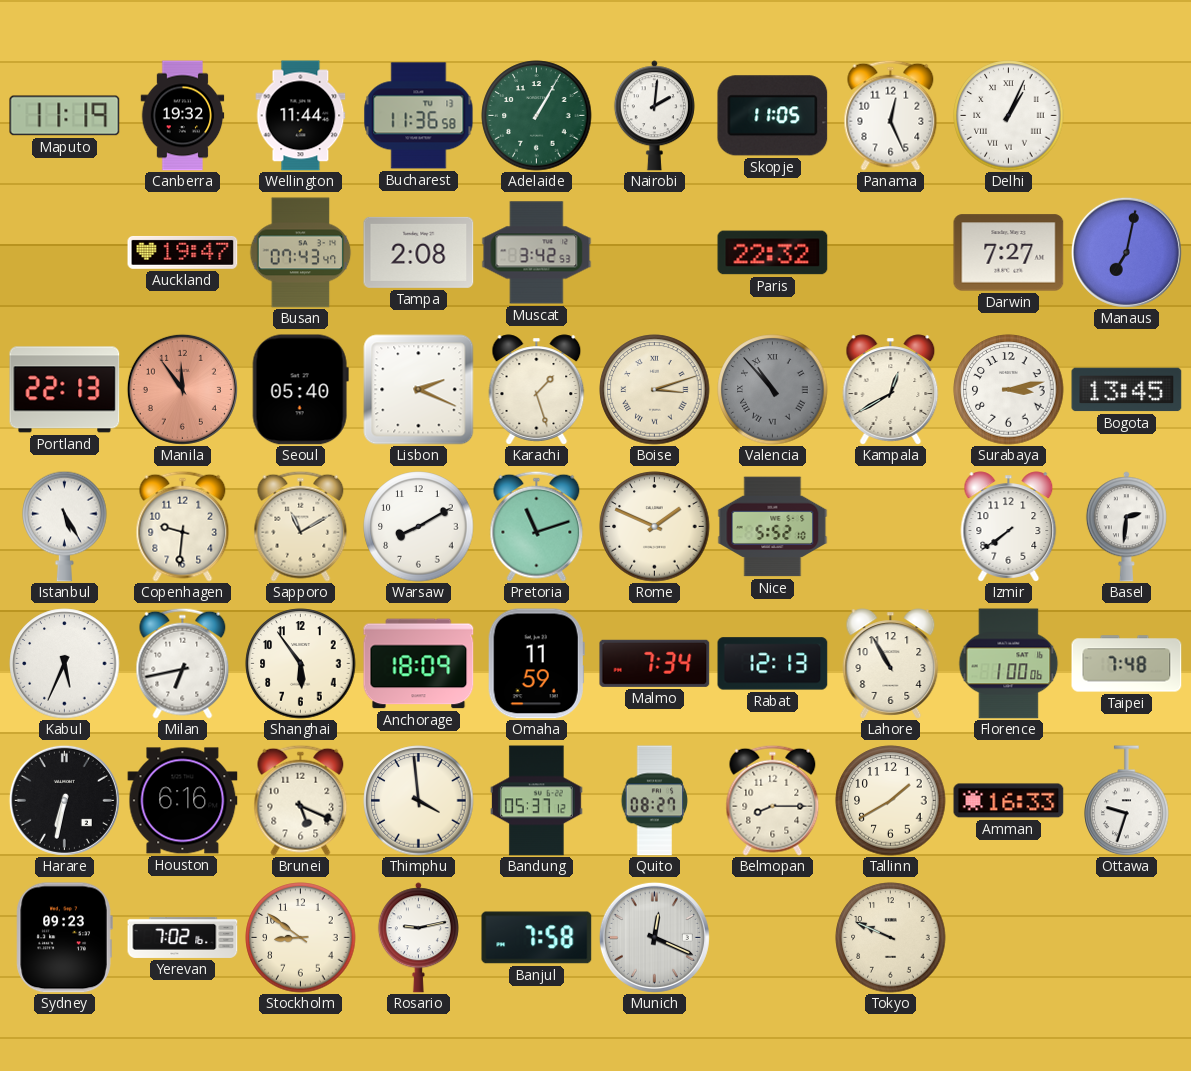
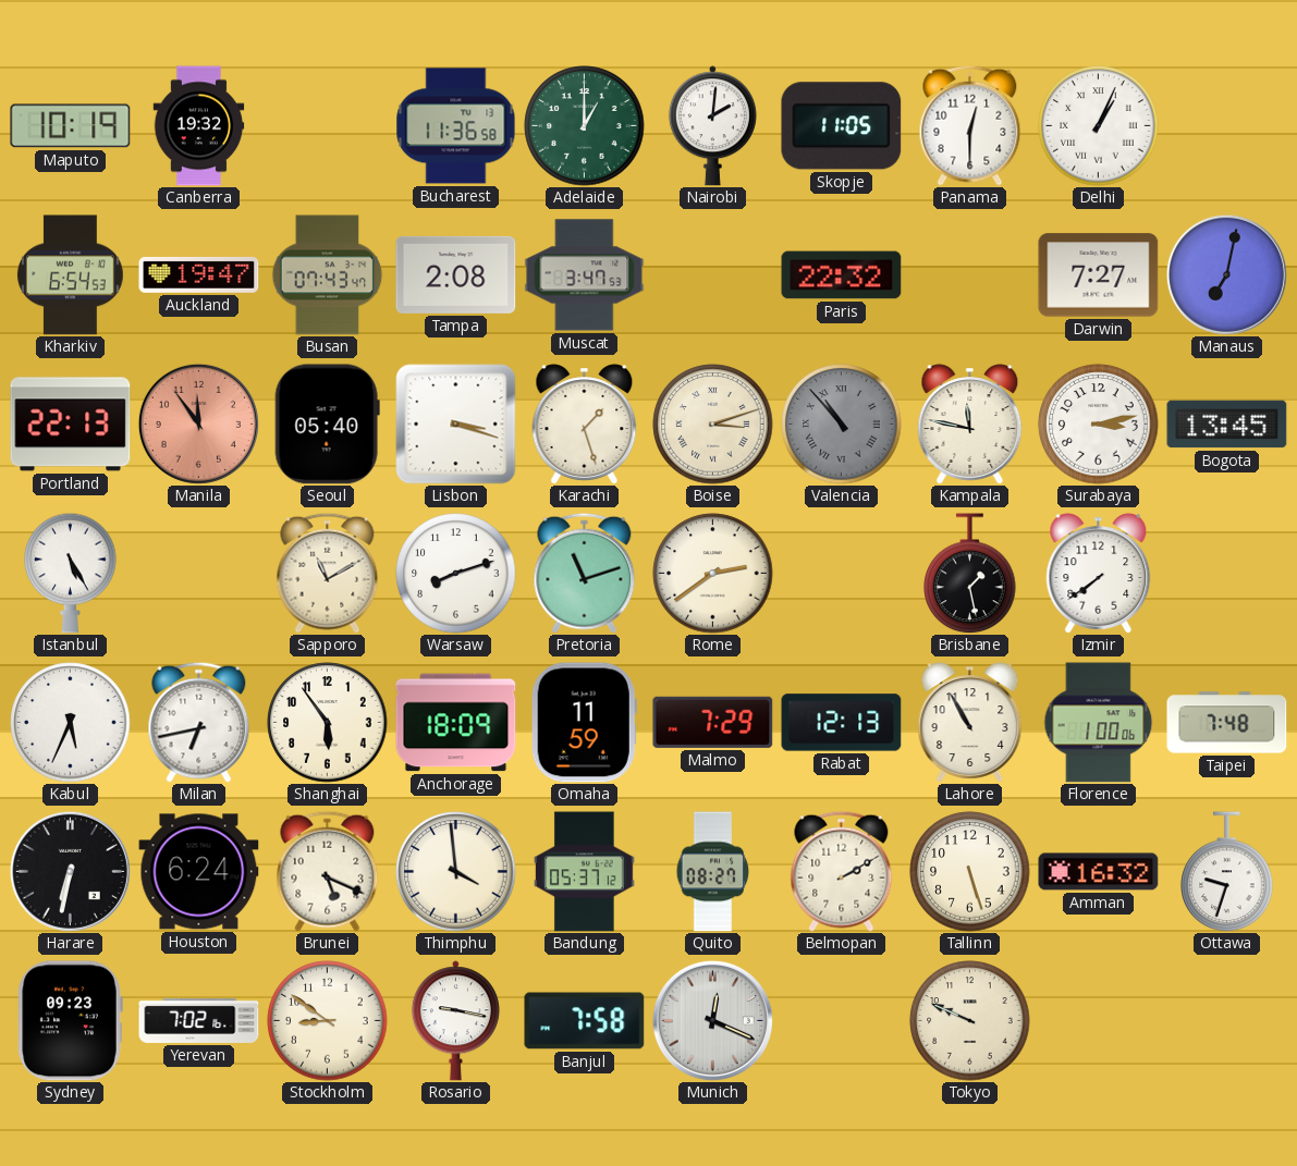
Maputo: 11:19 -> 10:19 (71, 126)
Wellington: 11:44 -> none (301, 116)
Adelaide: 1:05 -> 1:00 (585, 126)
Panama: 12:26 -> 12:30 (970, 125)
Kharkiv: none -> 6:54 (70, 275)
Muscat: 3:42 -> 3:47 (585, 275)
Lisbon: 2:19 -> 3:18 (456, 425)
Kampala: 12:40 -> 11:47 (970, 425)
Copenhagen: 9:31 -> none (183, 526)
Warsaw: 8:10 -> 8:12 (456, 574)
Rome: 1:49 -> 2:39 (713, 574)
Nice: 5:52 -> none (773, 527)
Brisbane: none -> 1:28 (970, 574)
Basel: 2:31 -> none (1126, 527)
Malmo: 7:34 -> 7:29 (713, 722)
Houston: 6:16 -> 6:24 (199, 872)
Belmopan: 8:15 -> 2:10 (842, 871)
Tallinn: 1:40 -> 5:27 (970, 872)
Amman: 16:33 -> 16:32 (1099, 872)
Rosario: 9:13 -> 9:17 (455, 1021)
